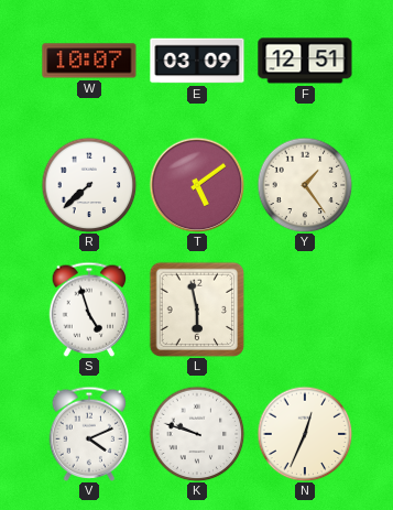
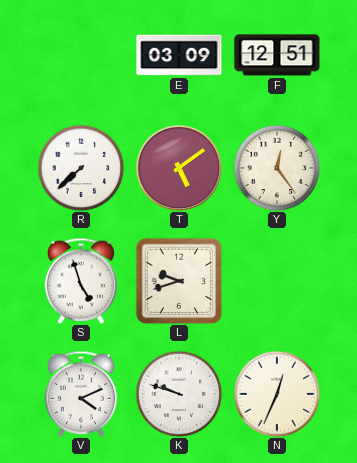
W: 10:07 -> none (89, 61)
Y: 1:24 -> 12:24 (277, 168)
L: 5:58 -> 9:42 (179, 281)
